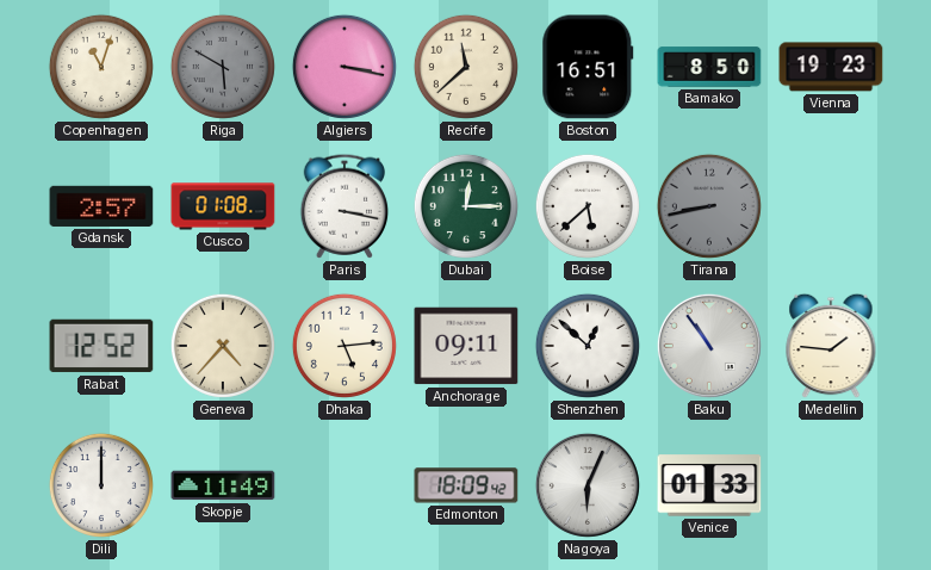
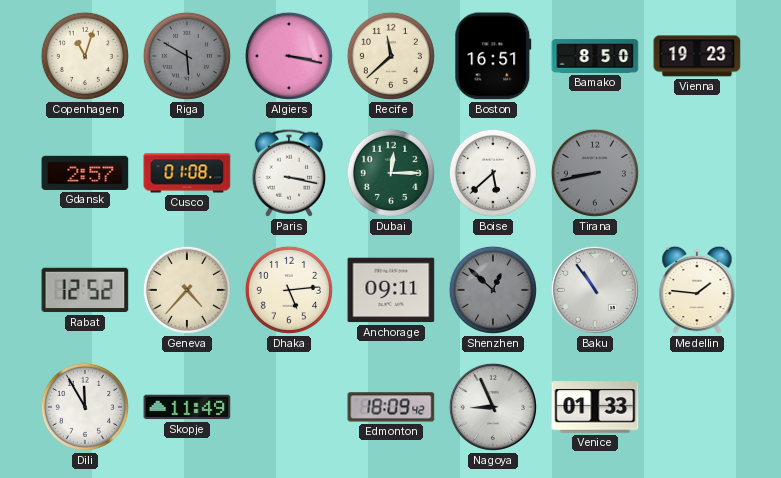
Shenzhen dial: white -> grey (493, 290)
Dili: 12:00 -> 11:55 (85, 407)
Nagoya: 6:04 -> 8:56 (493, 407)
